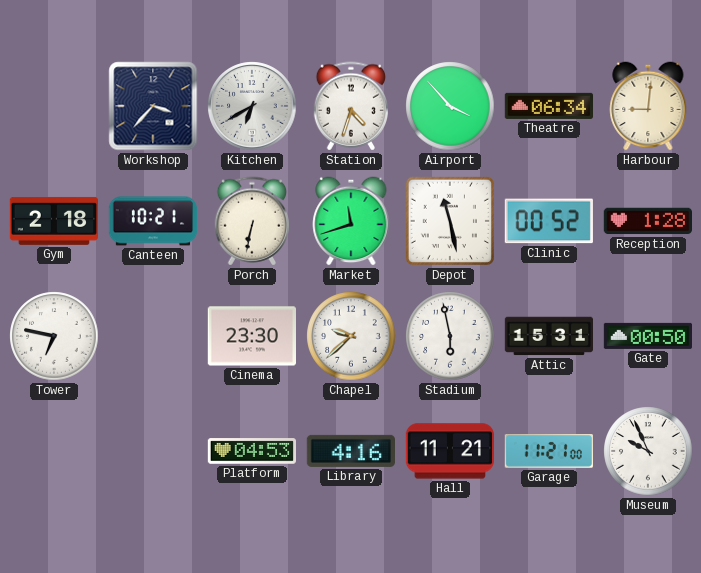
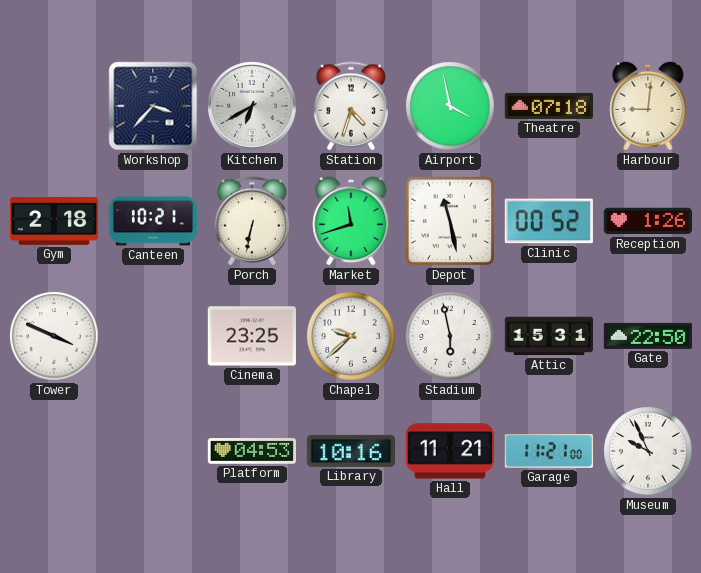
Airport: 3:53 -> 3:58 (450, 106)
Theatre: 06:34 -> 07:18 (548, 106)
Reception: 1:28 -> 1:26 (647, 221)
Tower: 6:47 -> 3:49 (54, 336)
Cinema: 23:30 -> 23:25 (251, 336)
Gate: 00:50 -> 22:50 (647, 336)
Library: 4:16 -> 10:16 (350, 451)
